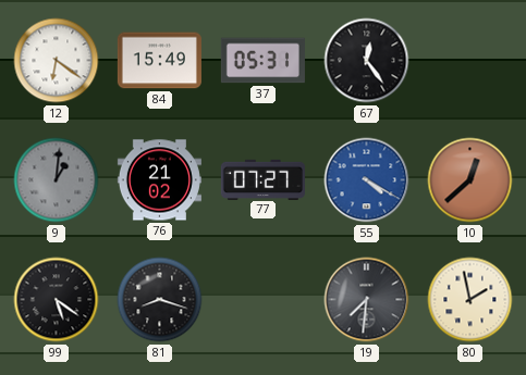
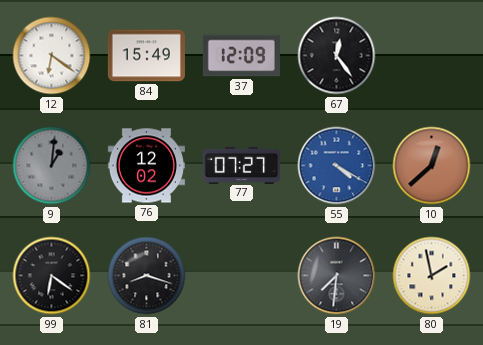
37: 05:31 -> 12:09 (241, 56)
76: 21:02 -> 12:02 (146, 166)
99: 5:21 -> 6:21 (52, 276)
